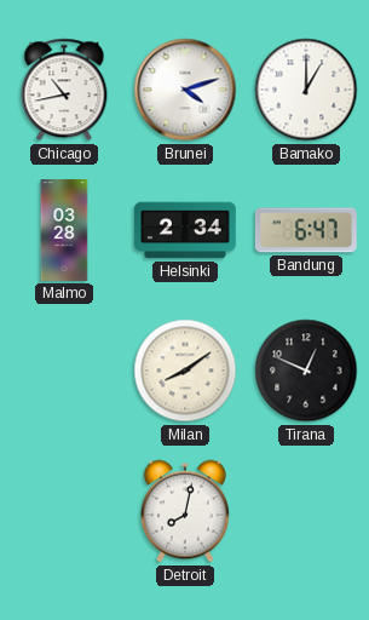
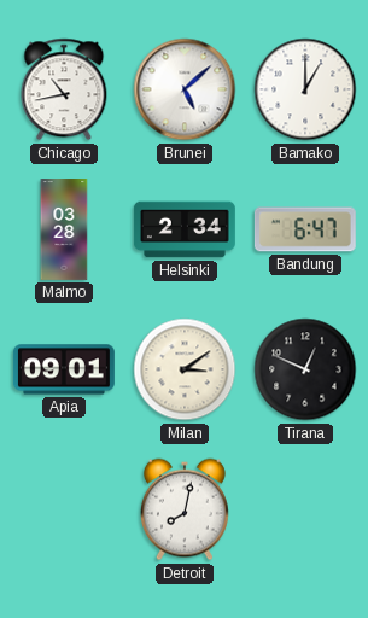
Brunei: 4:12 -> 5:08 (185, 89)
Apia: none -> 09:01 (64, 369)
Milan: 8:09 -> 3:09 (185, 369)
